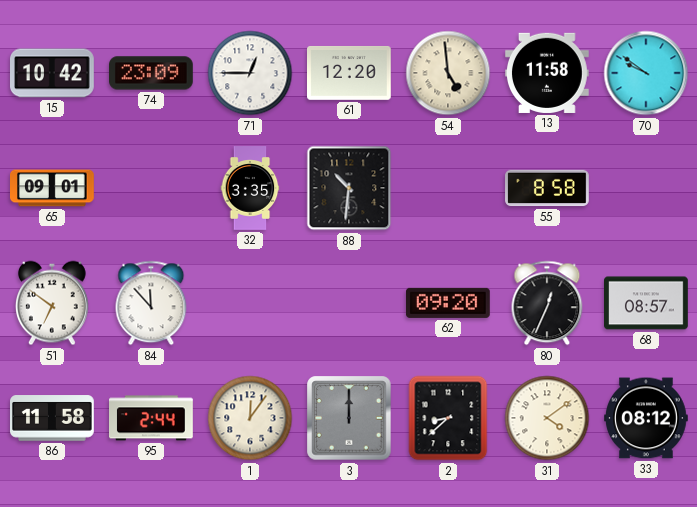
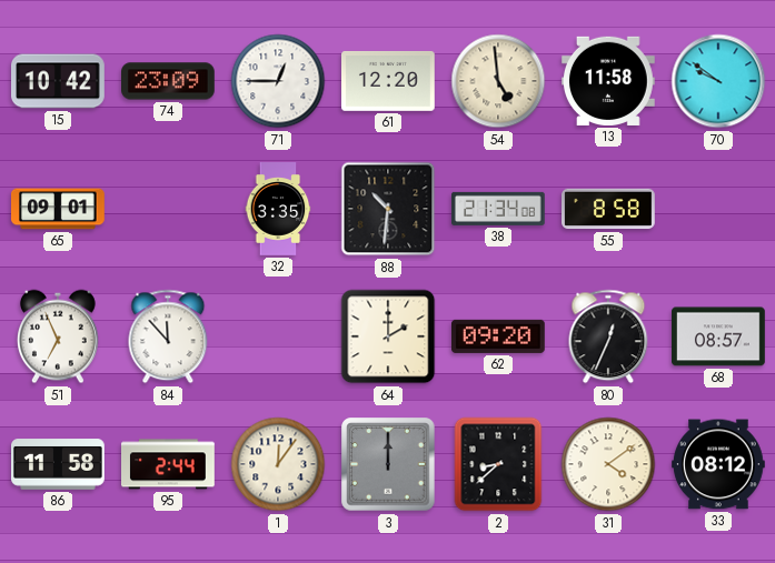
38: none -> 21:34 (499, 209)
51: 6:51 -> 6:56 (58, 336)
64: none -> 2:00 (388, 336)
